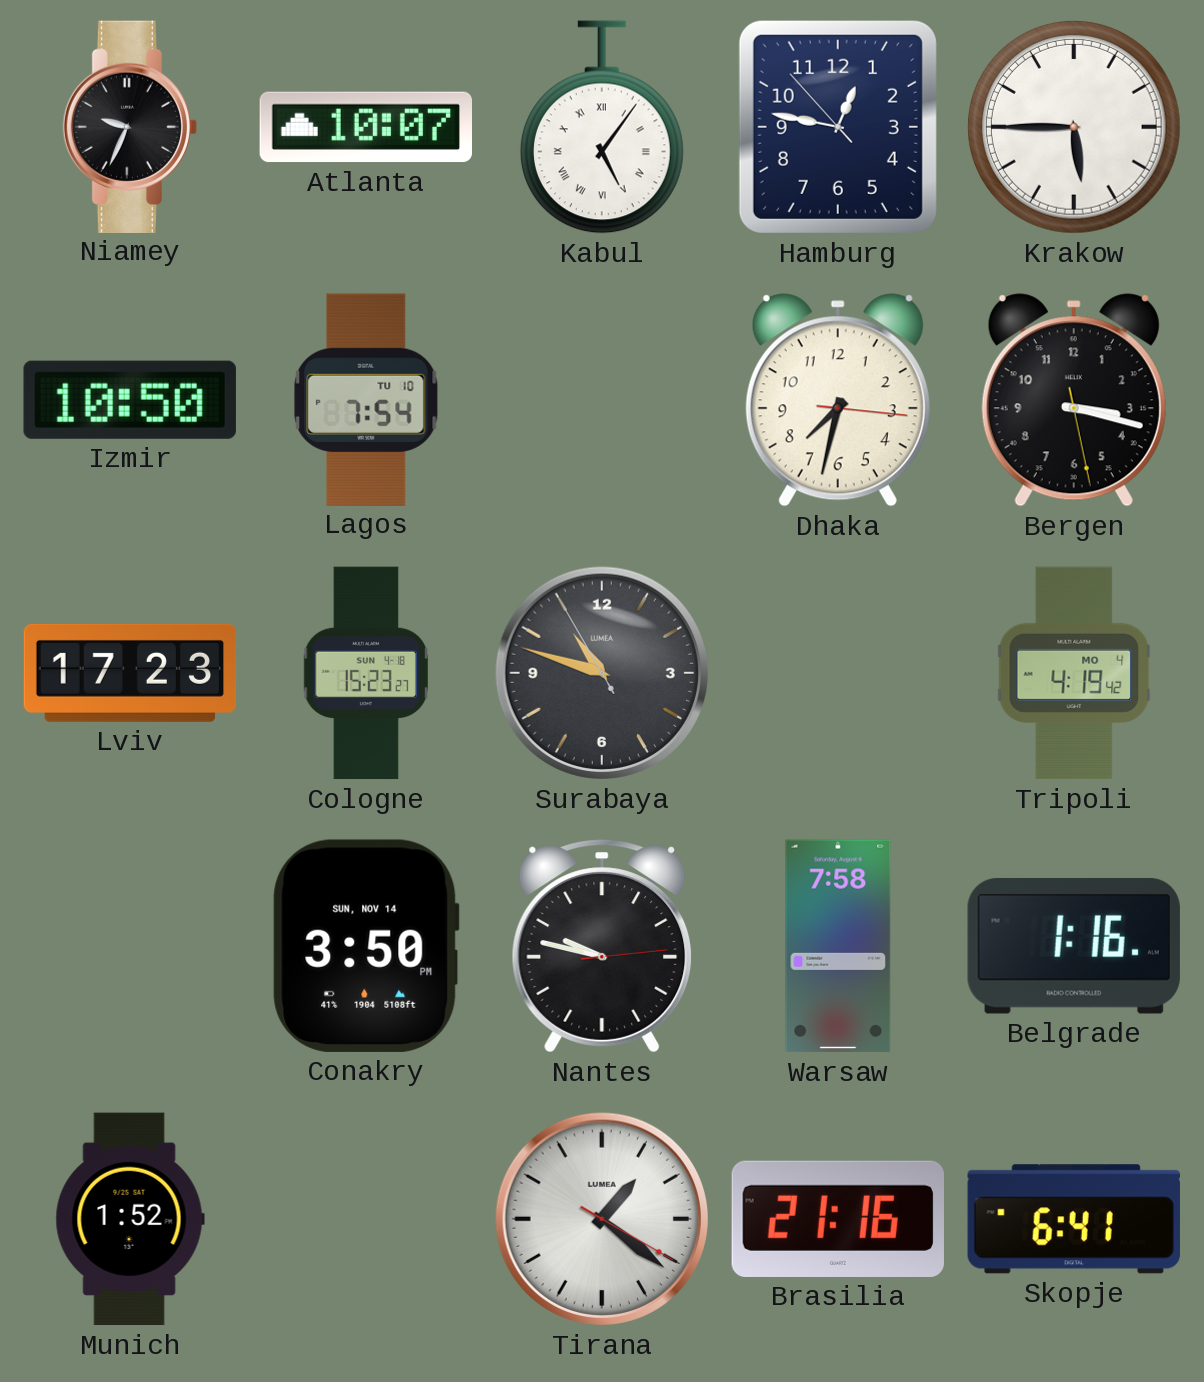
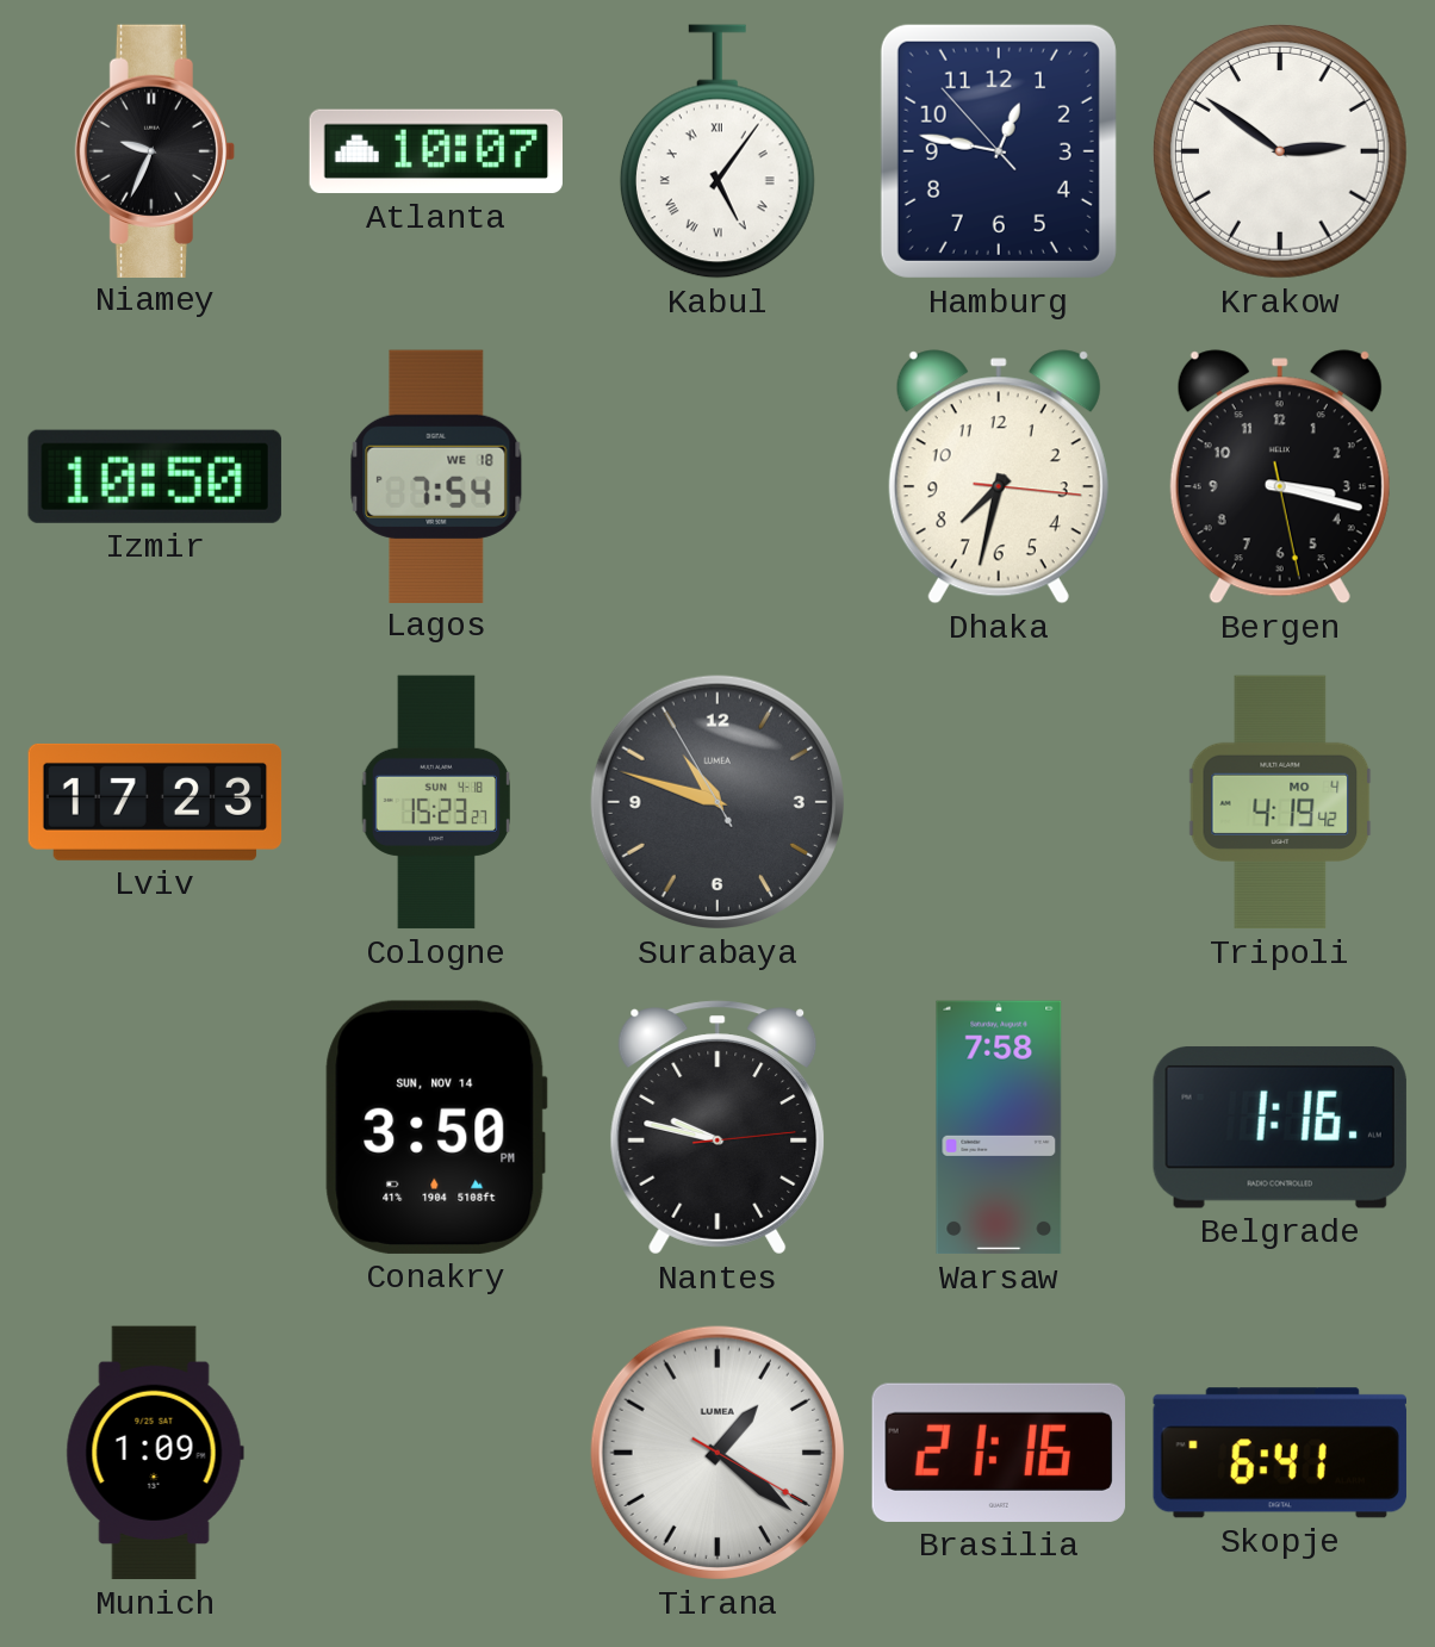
Krakow: 5:45 -> 2:51 (1280, 151)
Lagos date: TU 10 -> WE 18 (436, 476)
Munich: 1:52 -> 1:09 (155, 1453)
